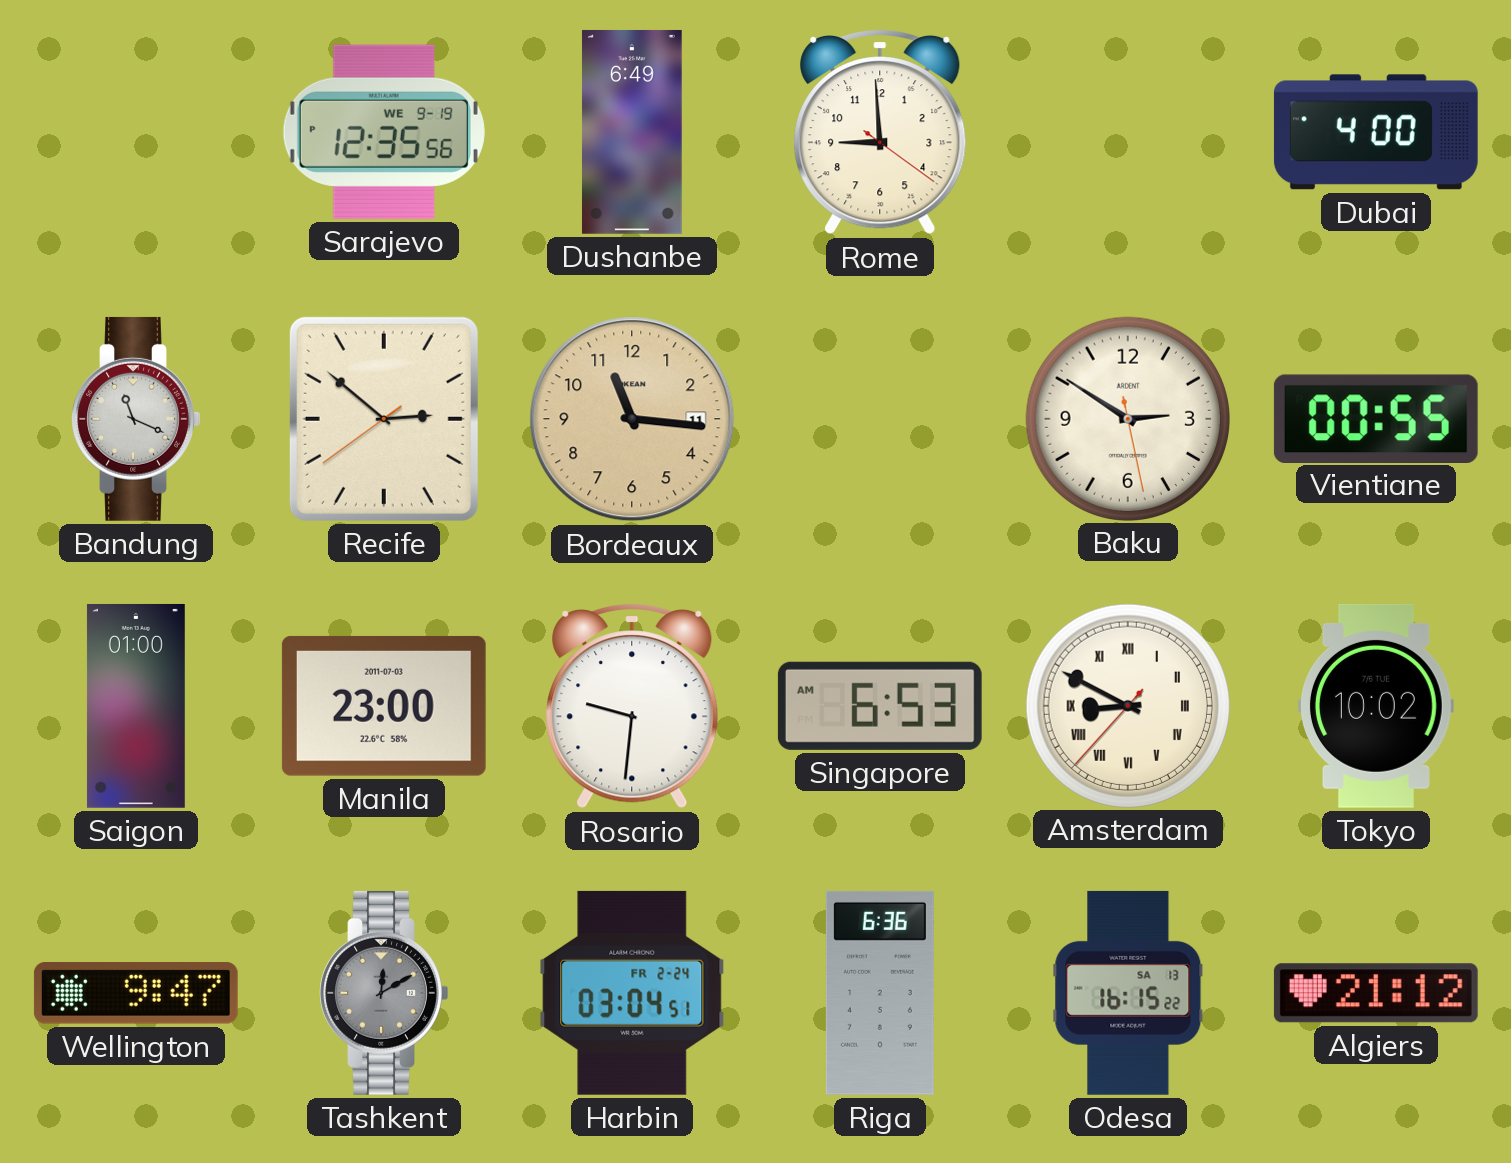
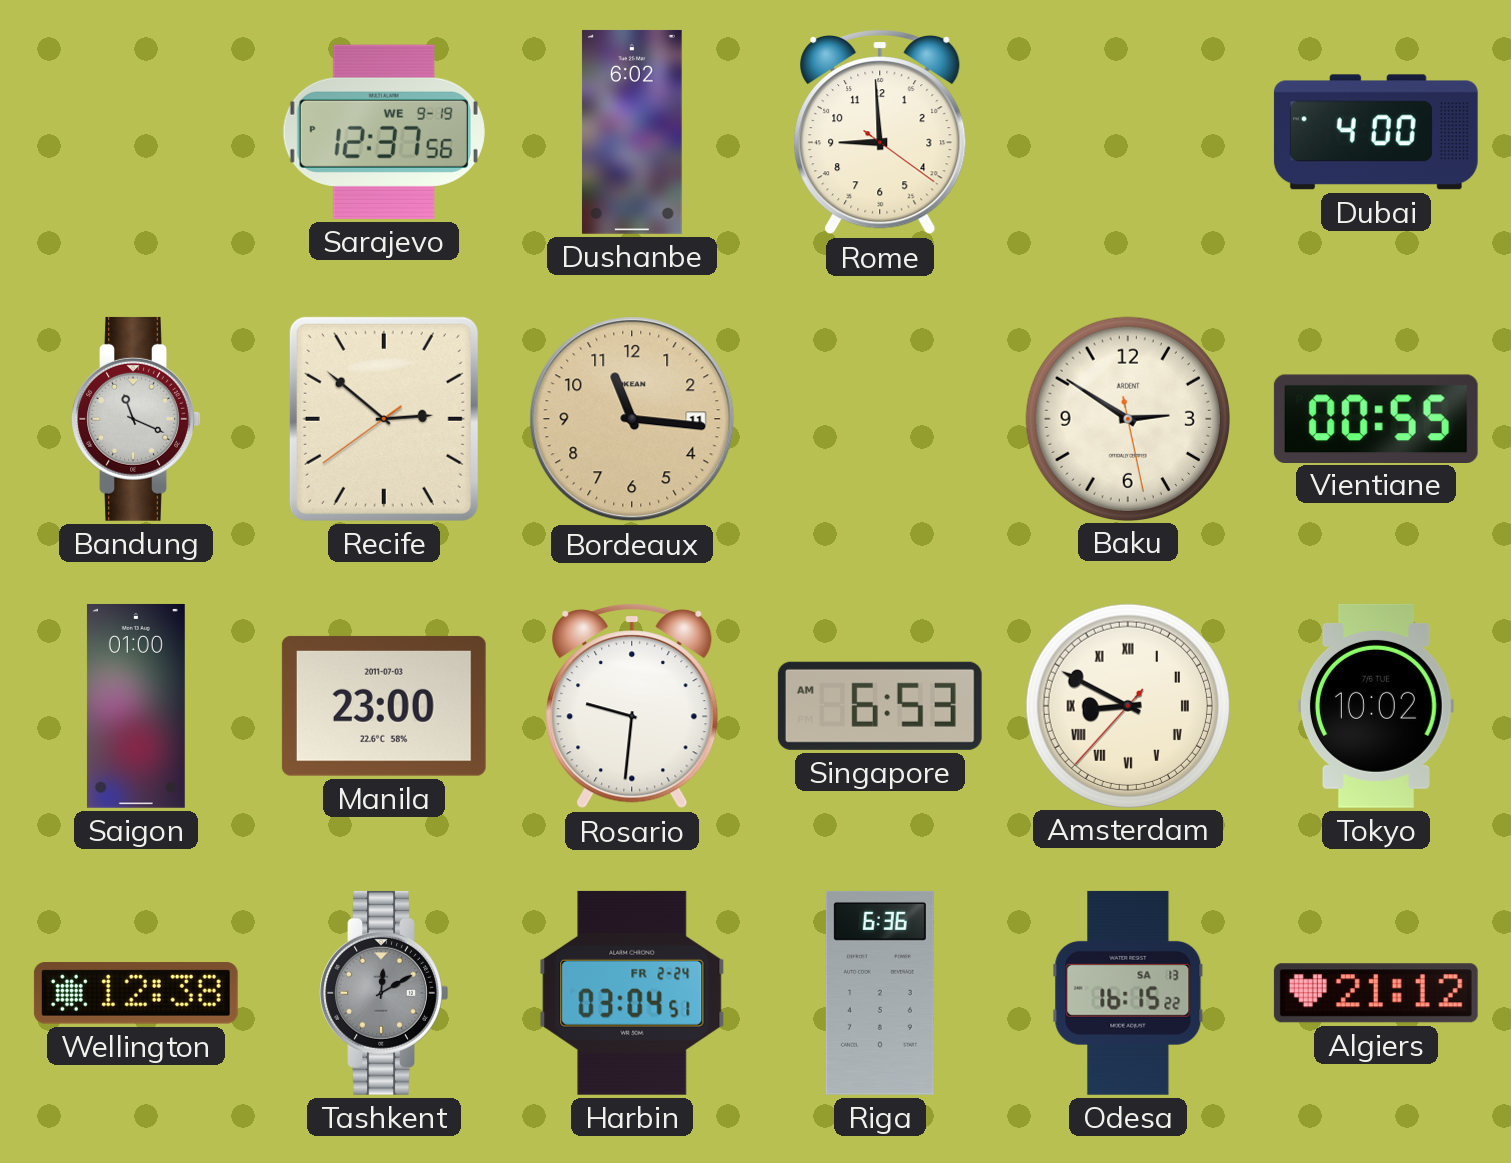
Sarajevo: 12:35 -> 12:37 (384, 132)
Dushanbe: 6:49 -> 6:02 (632, 132)
Wellington: 9:47 -> 12:38 (136, 993)
